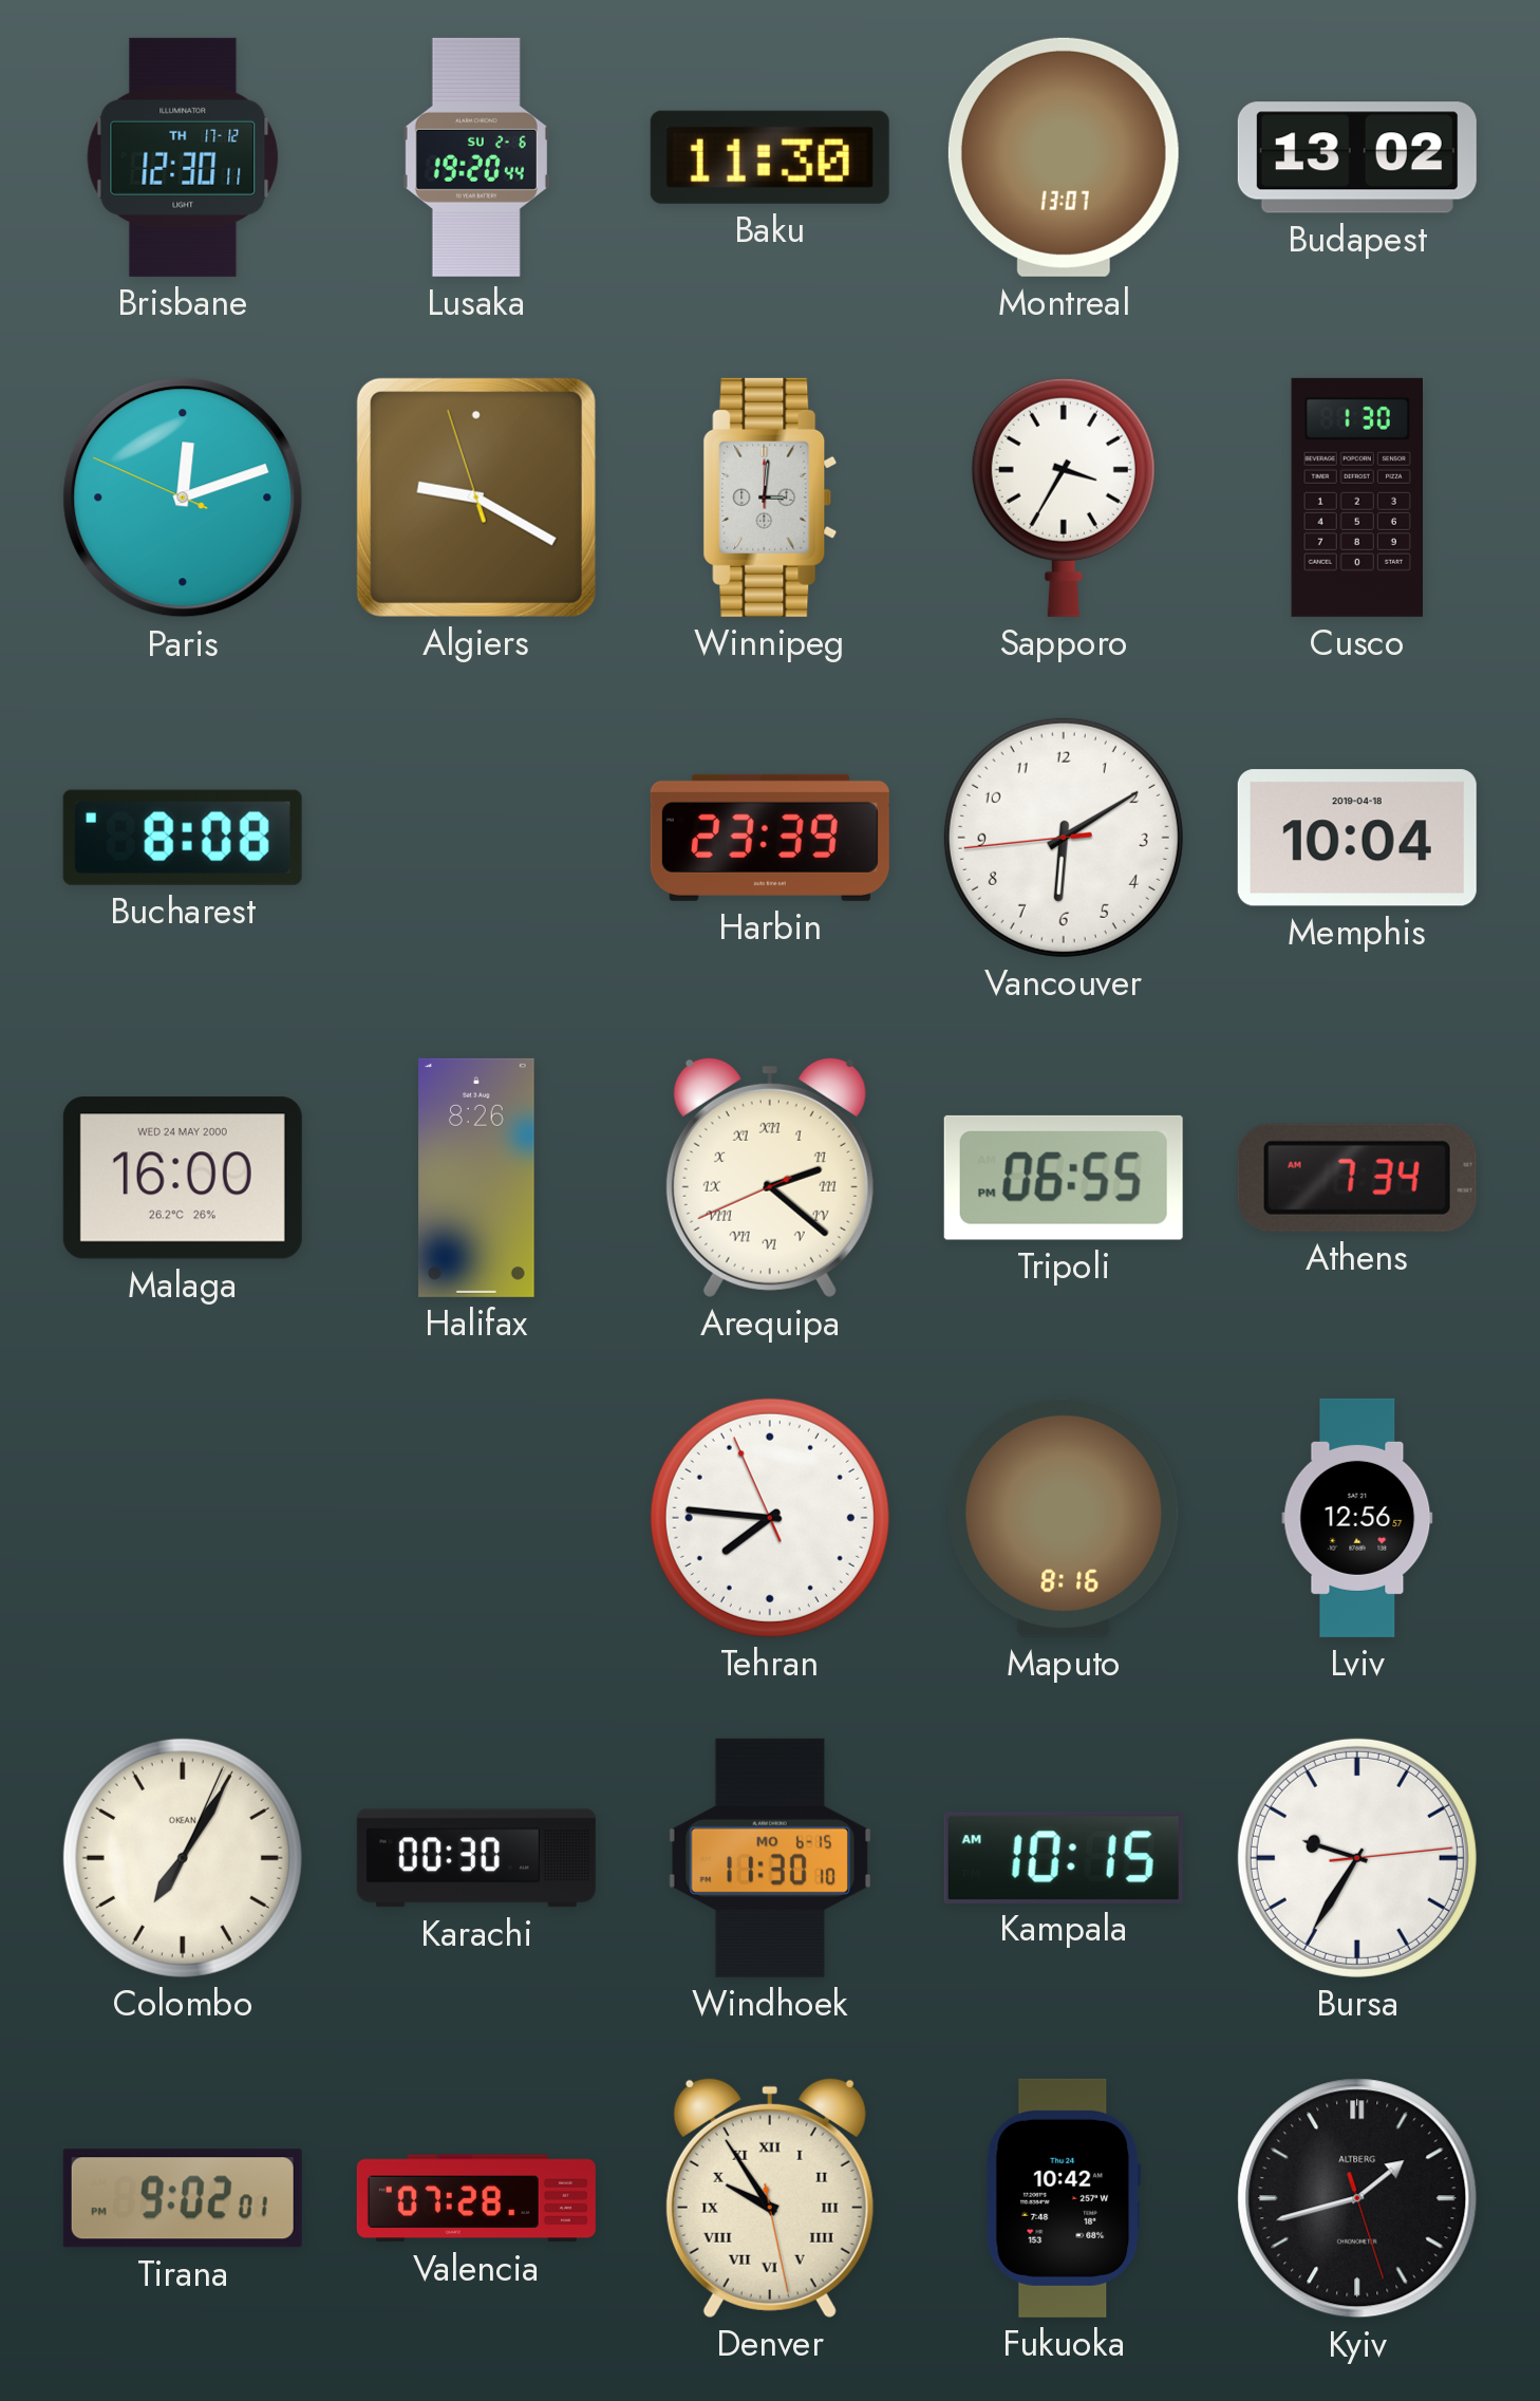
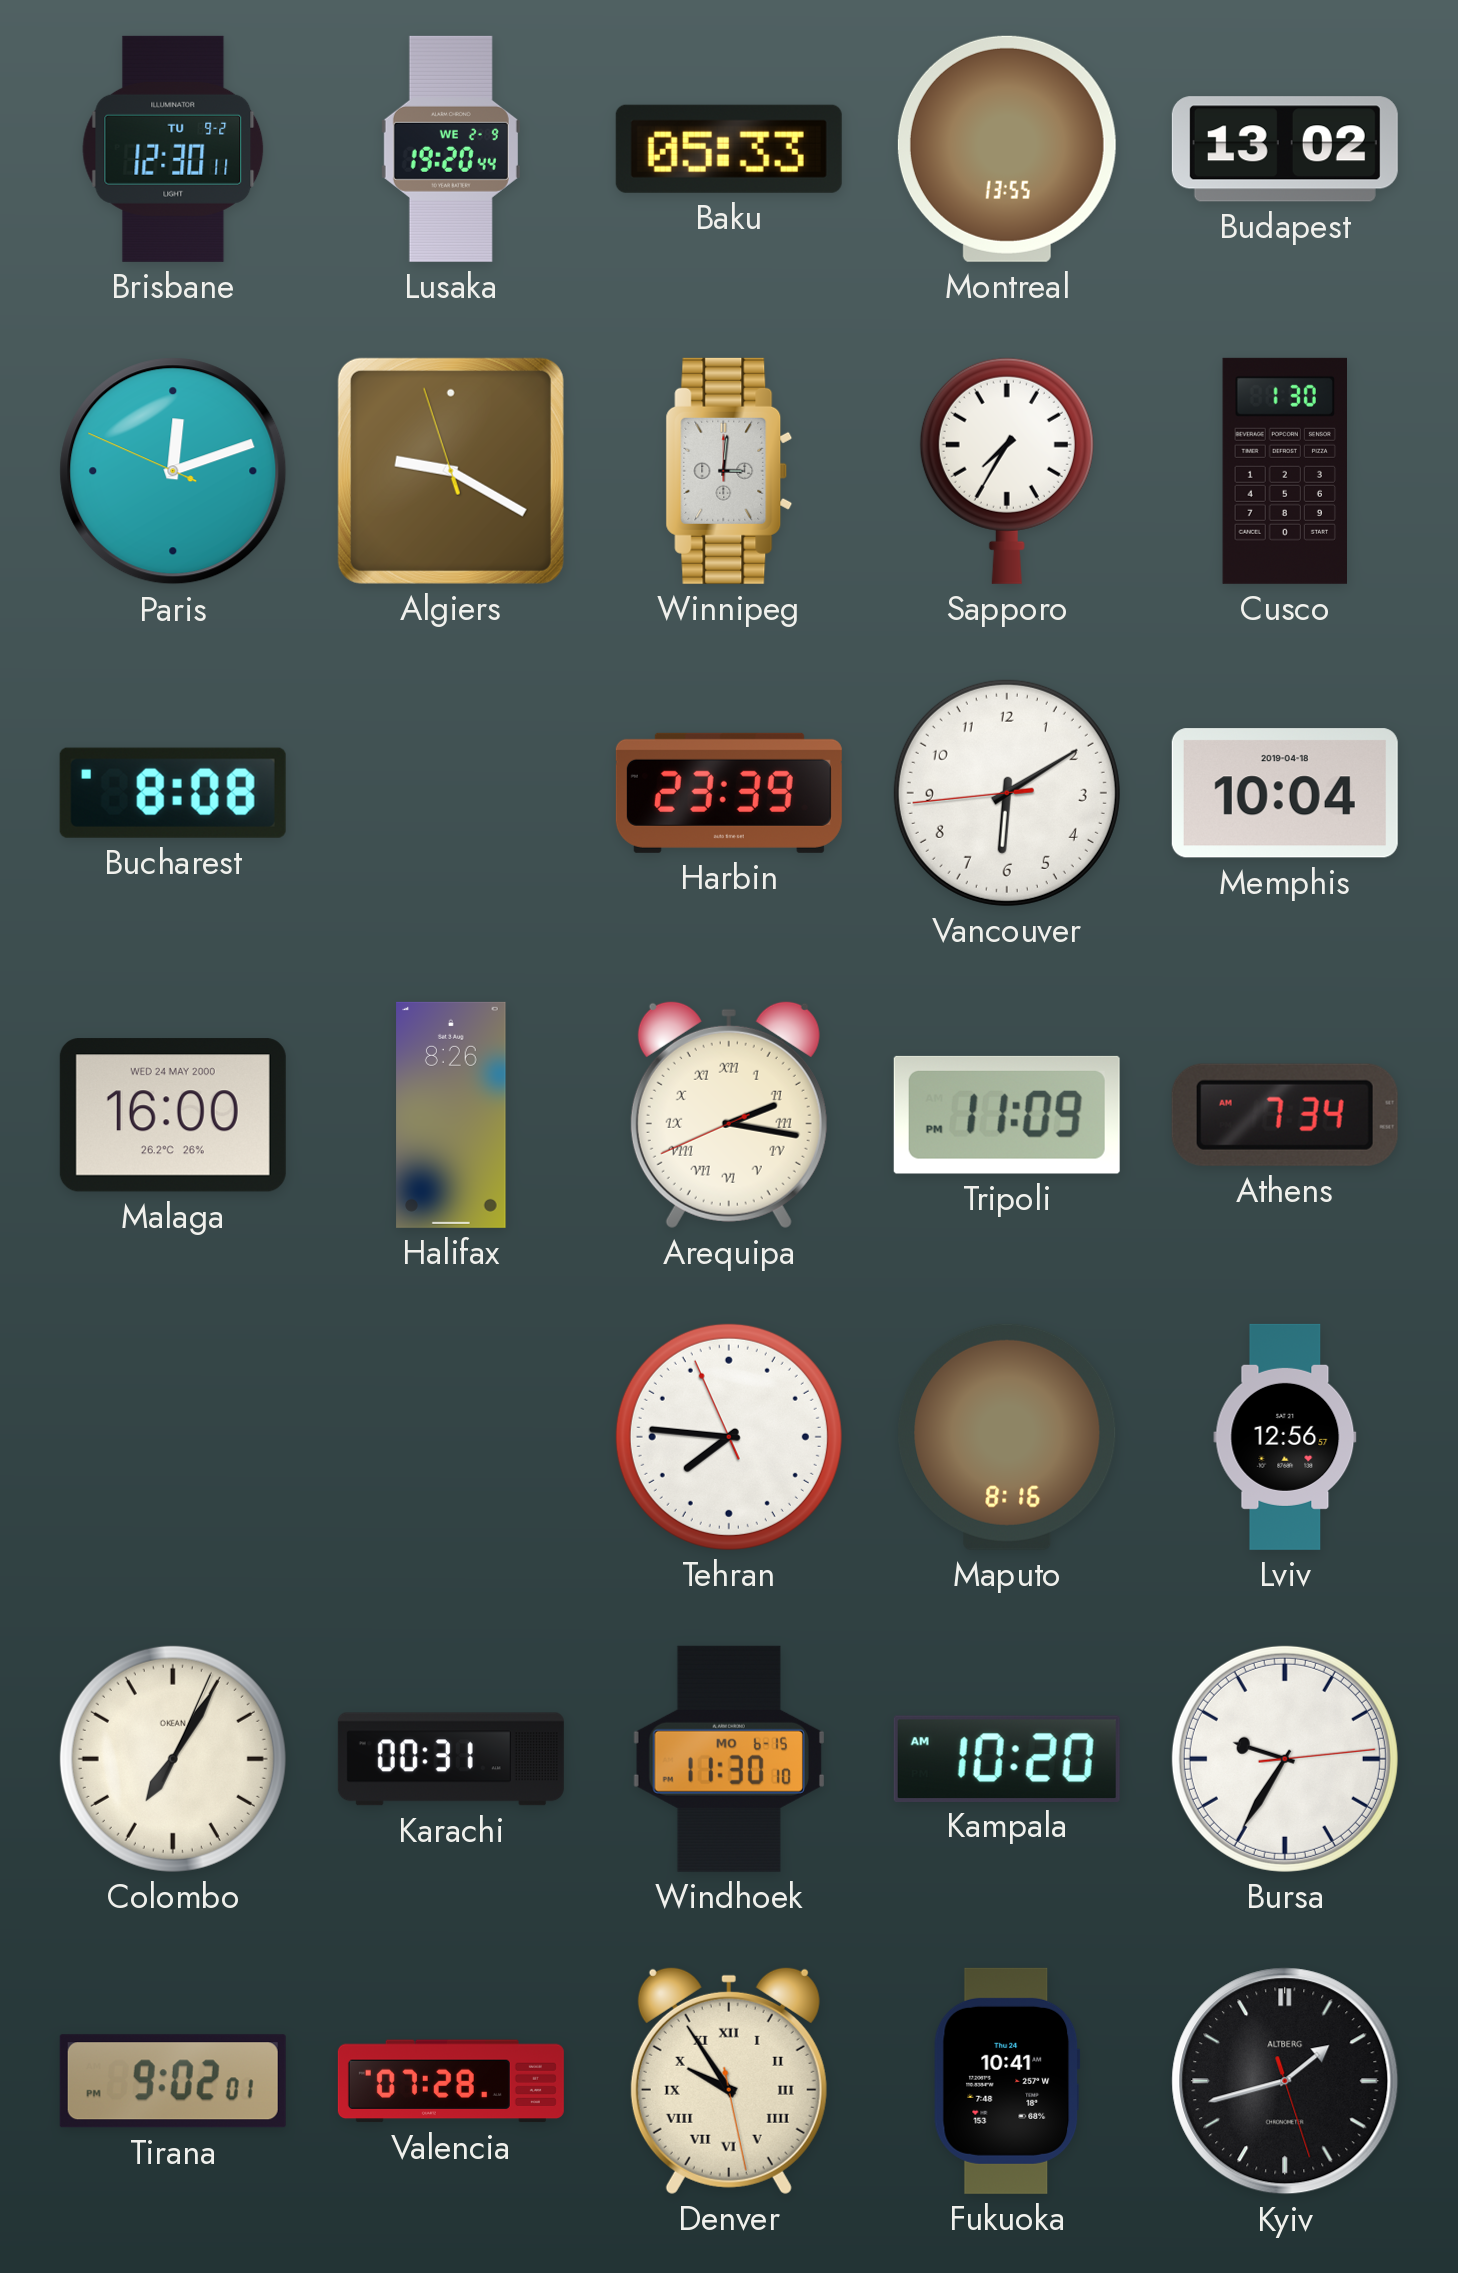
Brisbane date: TH 17-12 -> TU 9-2 (173, 149)
Lusaka date: SU 2-6 -> WE 2-9 (451, 149)
Baku: 11:30 -> 05:33 (729, 149)
Montreal: 13:07 -> 13:55 (1007, 149)
Sapporo: 3:35 -> 7:35 (1007, 471)
Arequipa: 2:21 -> 2:16 (729, 1114)
Tripoli: 06:55 -> 11:09 (1007, 1115)
Karachi: 00:30 -> 00:31 (451, 1759)
Kampala: 10:15 -> 10:20 (1007, 1758)
Fukuoka: 10:42 -> 10:41 (1007, 2081)
